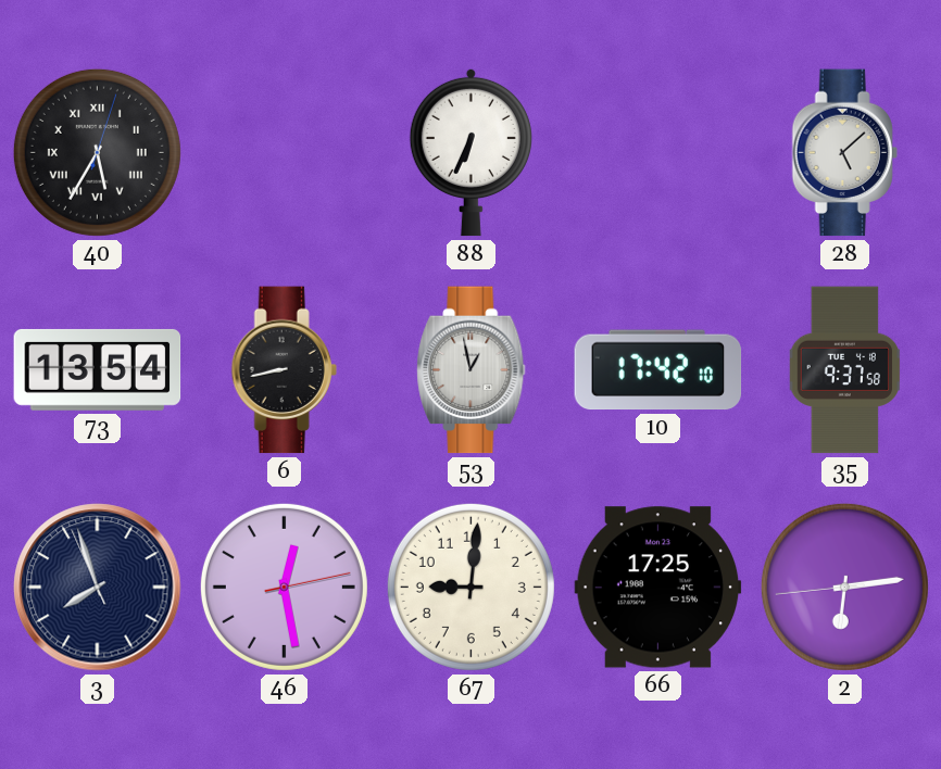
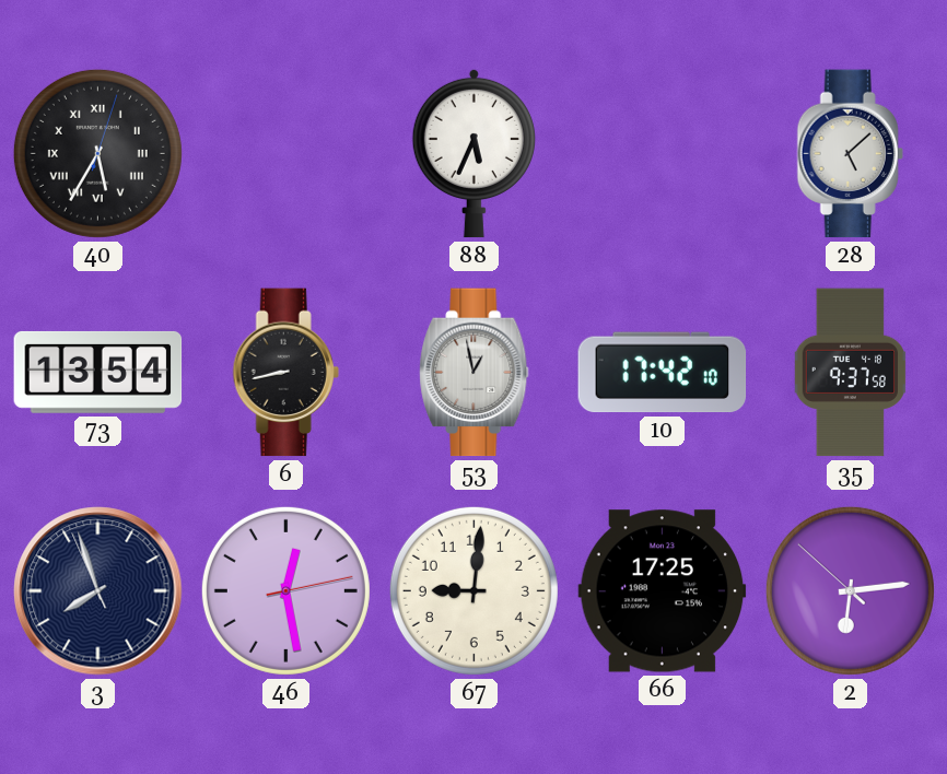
88: 6:34 -> 5:34 (473, 153)
2: 6:13:44 -> 6:13:52 (850, 590)
